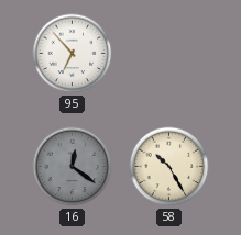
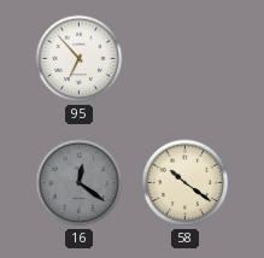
58: 10:25 -> 10:21 (186, 183)
